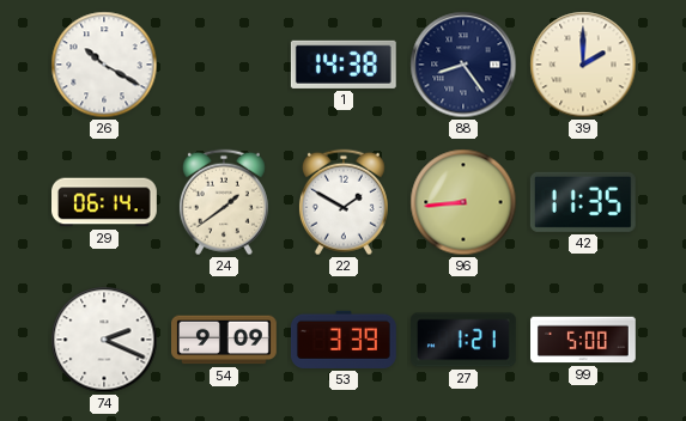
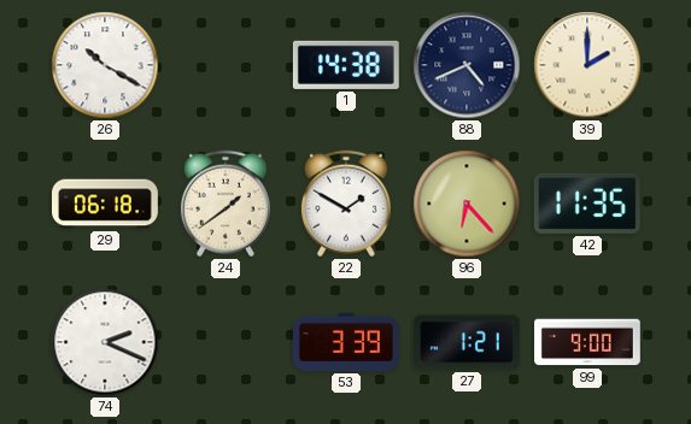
88: 8:24 -> 4:41 (467, 65)
29: 06:14 -> 06:18 (106, 204)
96: 8:44 -> 6:23 (467, 204)
54: 9:09 -> none (225, 340)
99: 5:00 -> 9:00 (588, 342)
